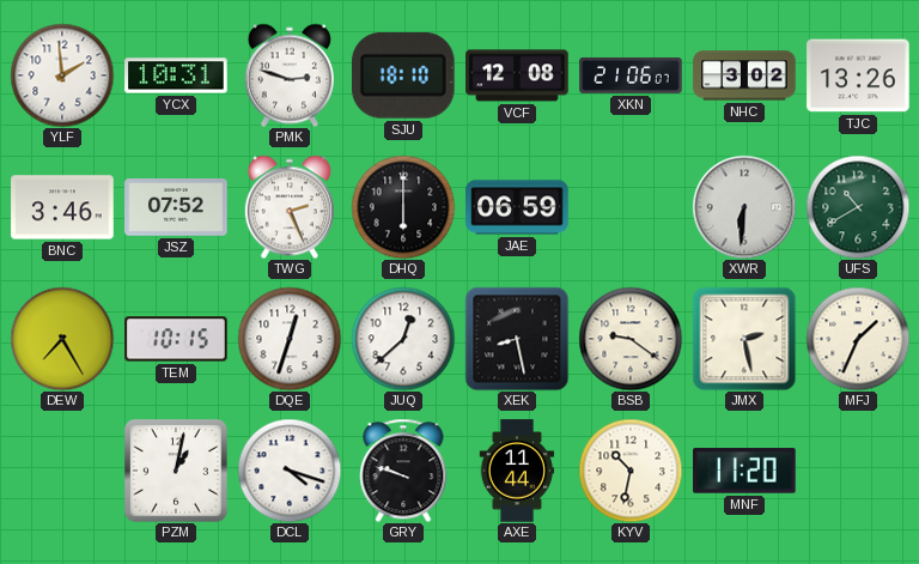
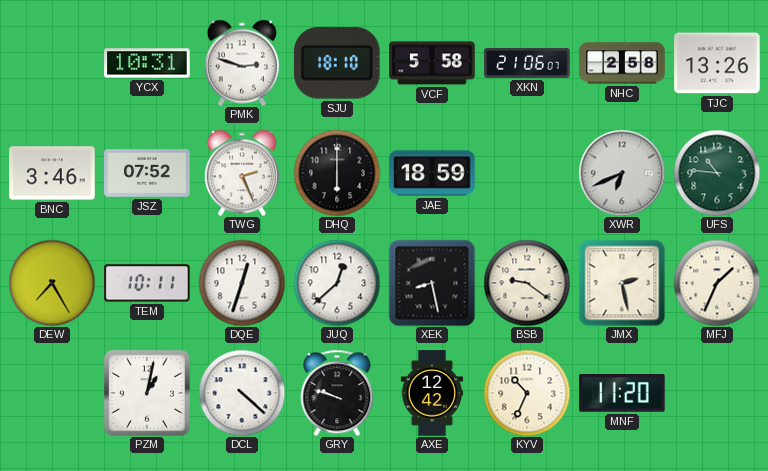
YLF: 1:59 -> none (62, 75)
VCF: 12:08 -> 5:58 (432, 63)
NHC: 3:02 -> 2:58 (622, 63)
JAE: 06:59 -> 18:59 (432, 173)
XWR: 6:31 -> 6:41 (622, 173)
UFS: 10:40 -> 10:46 (717, 173)
TEM: 10:15 -> 10:11 (147, 283)
DCL: 4:18 -> 4:22 (242, 393)
AXE: 11:44 -> 12:42 (432, 393)
KYV: 10:32 -> 10:34 (527, 393)
